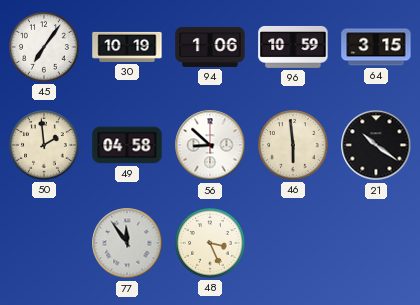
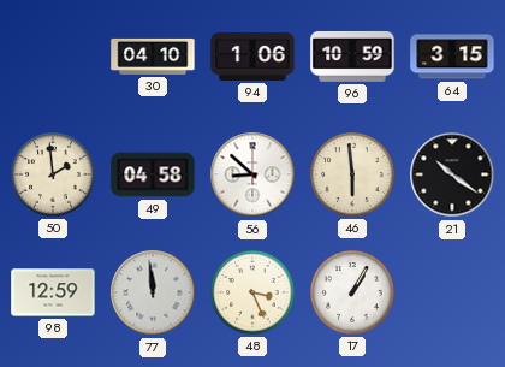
45: 7:06 -> none (44, 47)
30: 10:19 -> 04:10 (153, 57)
98: none -> 12:59 (53, 292)
77: 11:54 -> 11:59 (153, 292)
17: none -> 1:05 (352, 292)
